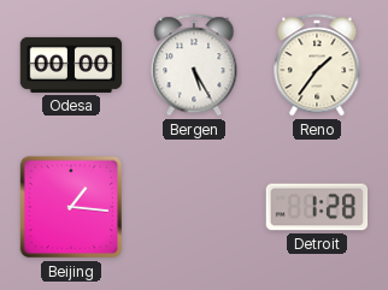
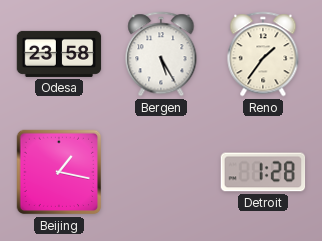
Odesa: 00:00 -> 23:58 (59, 54)
Beijing: 1:16 -> 1:17 (59, 172)
